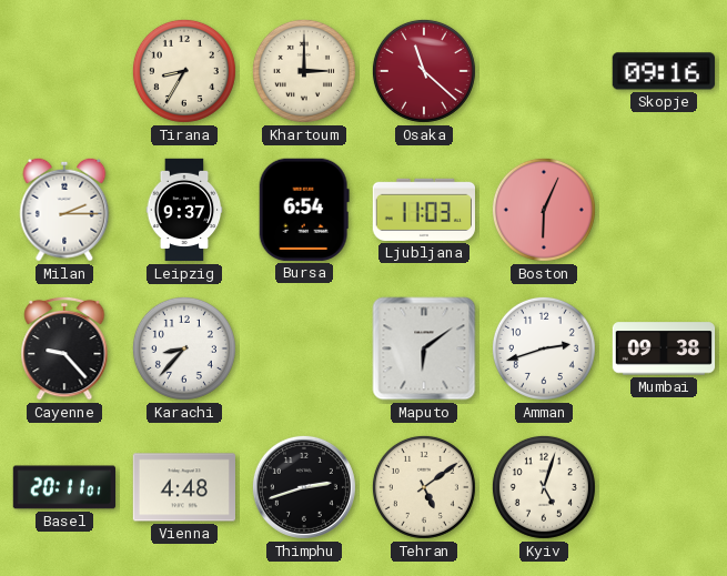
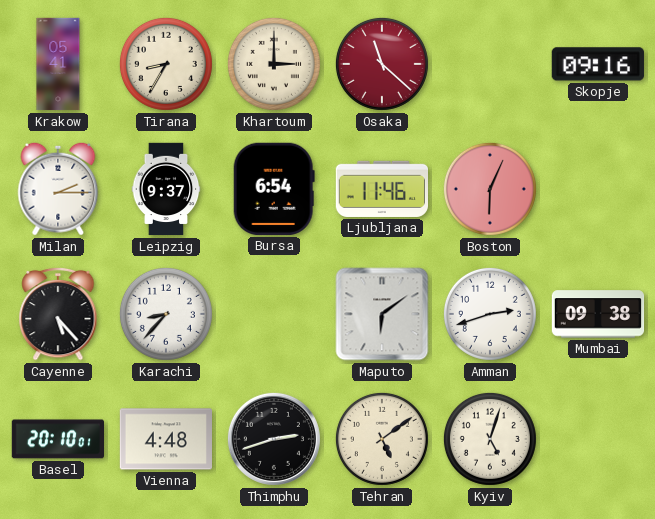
Krakow: none -> 05:41 (58, 64)
Ljubljana: 11:03 -> 11:46 (381, 189)
Cayenne: 9:23 -> 5:23 (58, 314)
Basel: 20:11 -> 20:10 (57, 439)
